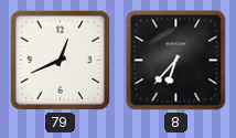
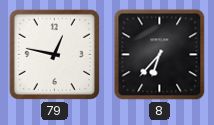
79: 12:41 -> 12:47 (54, 54)
